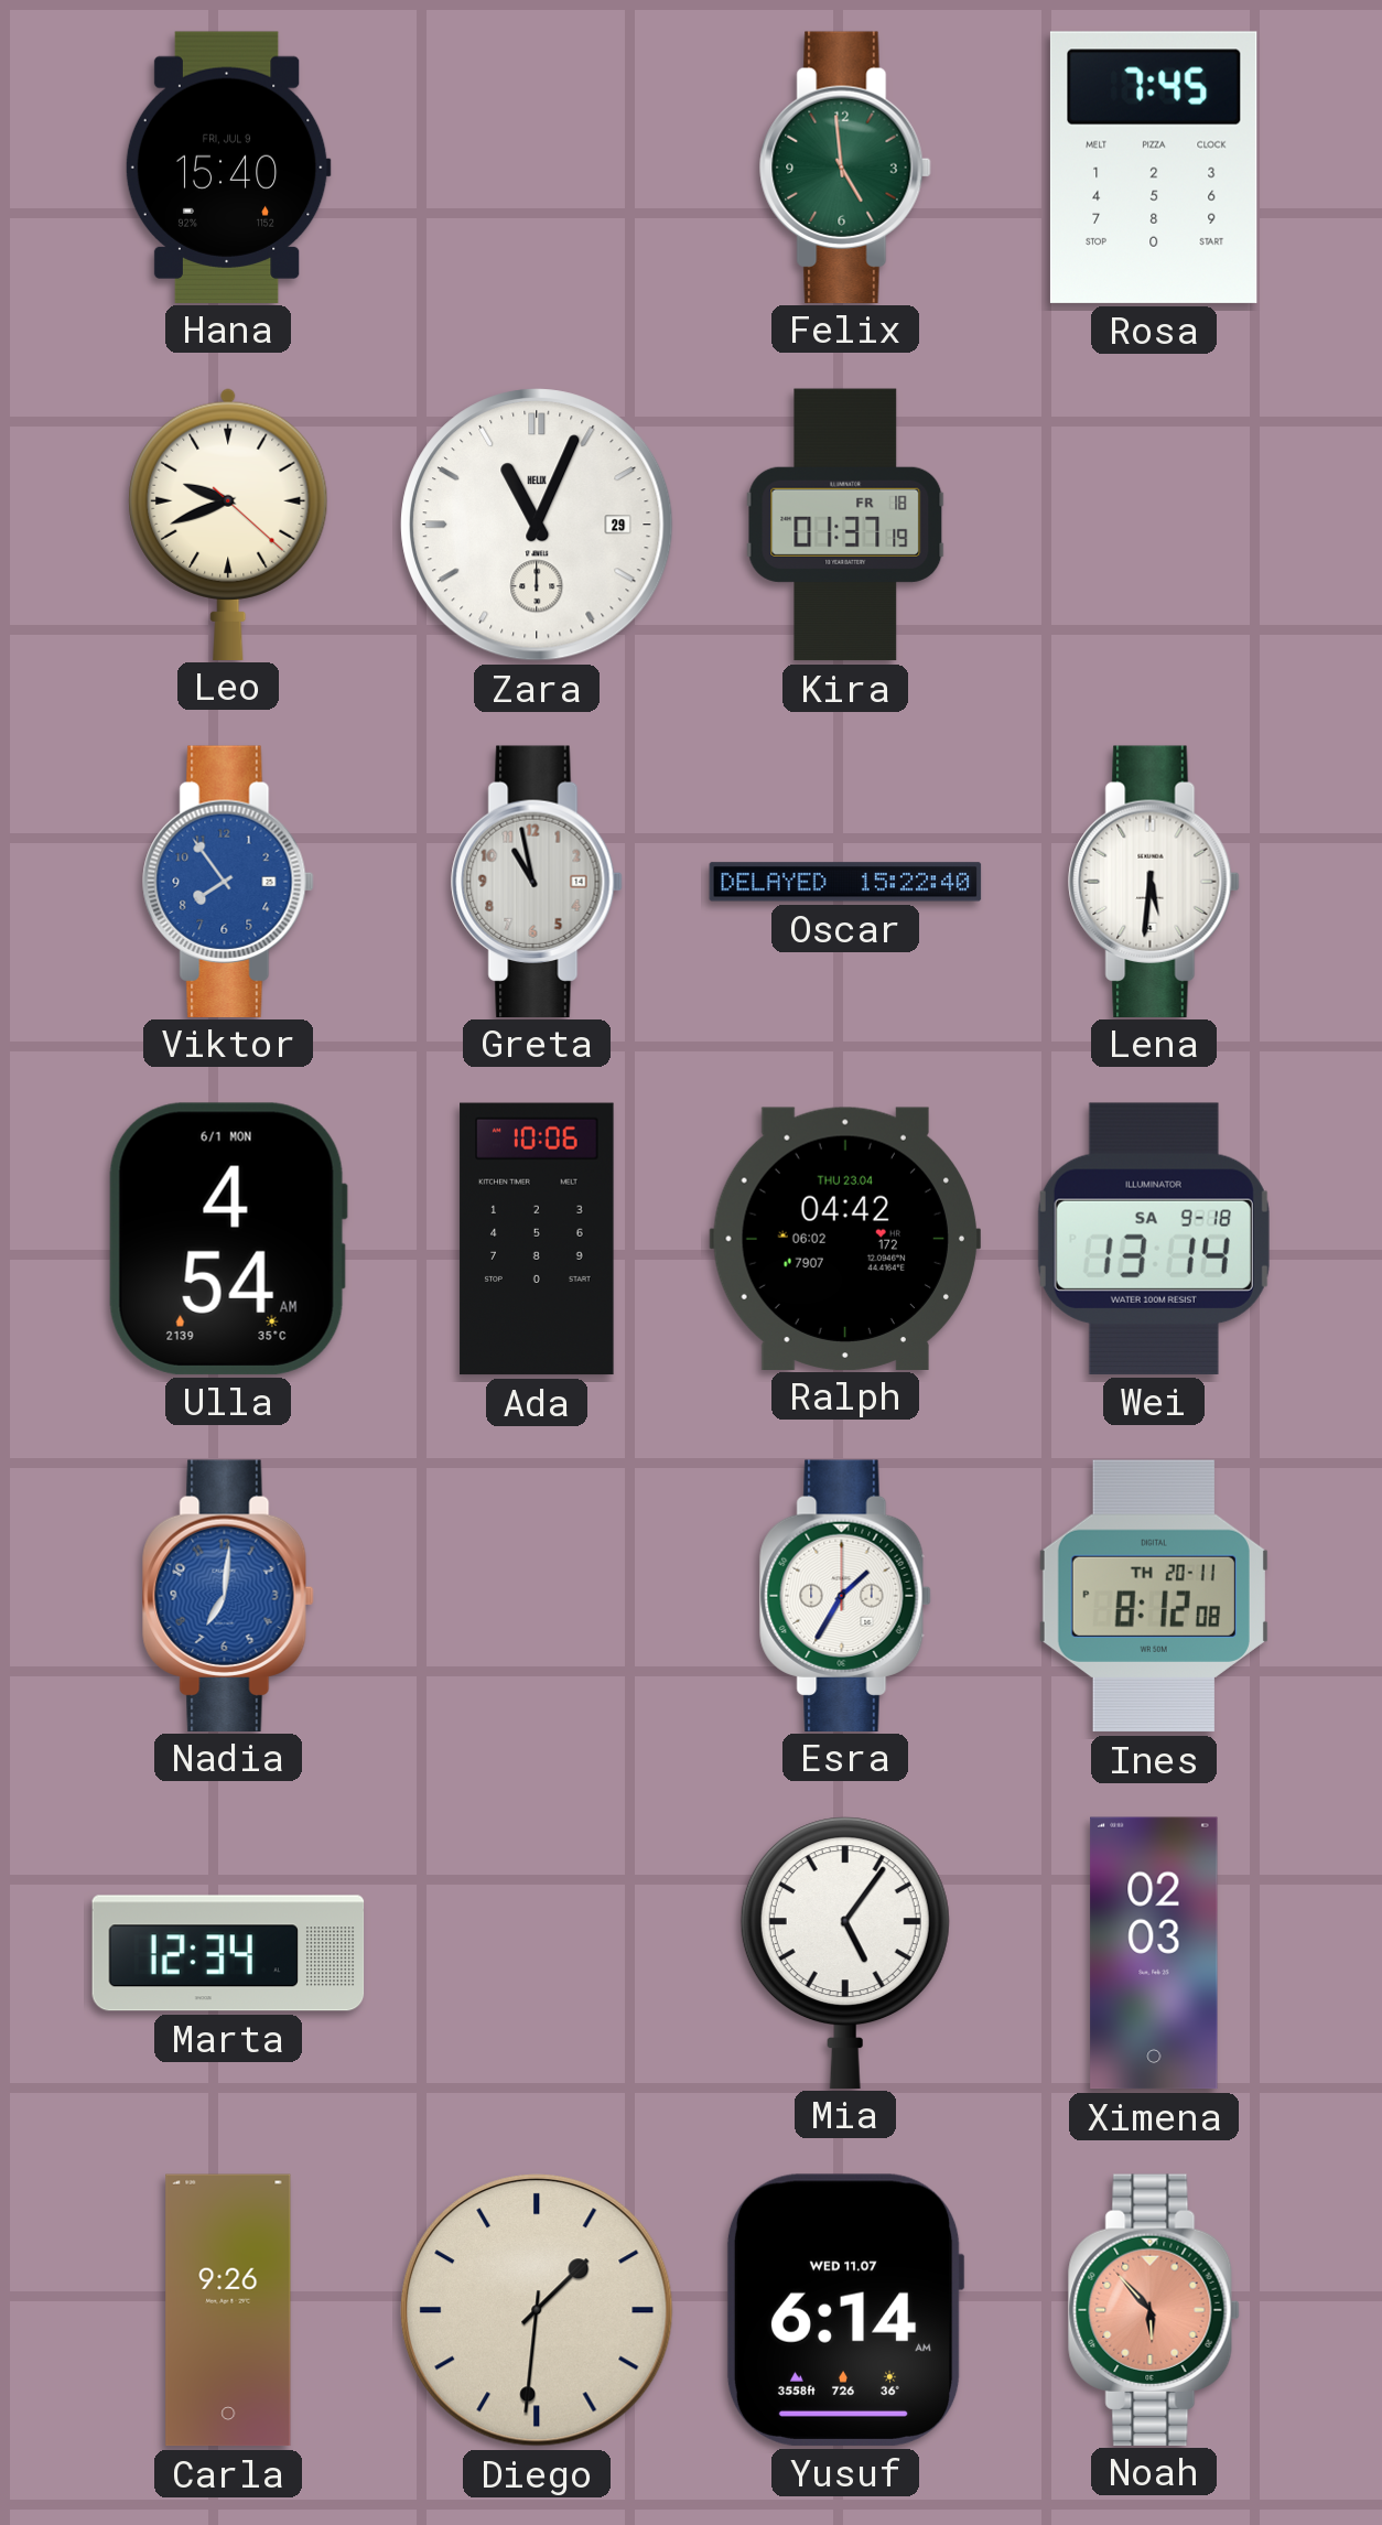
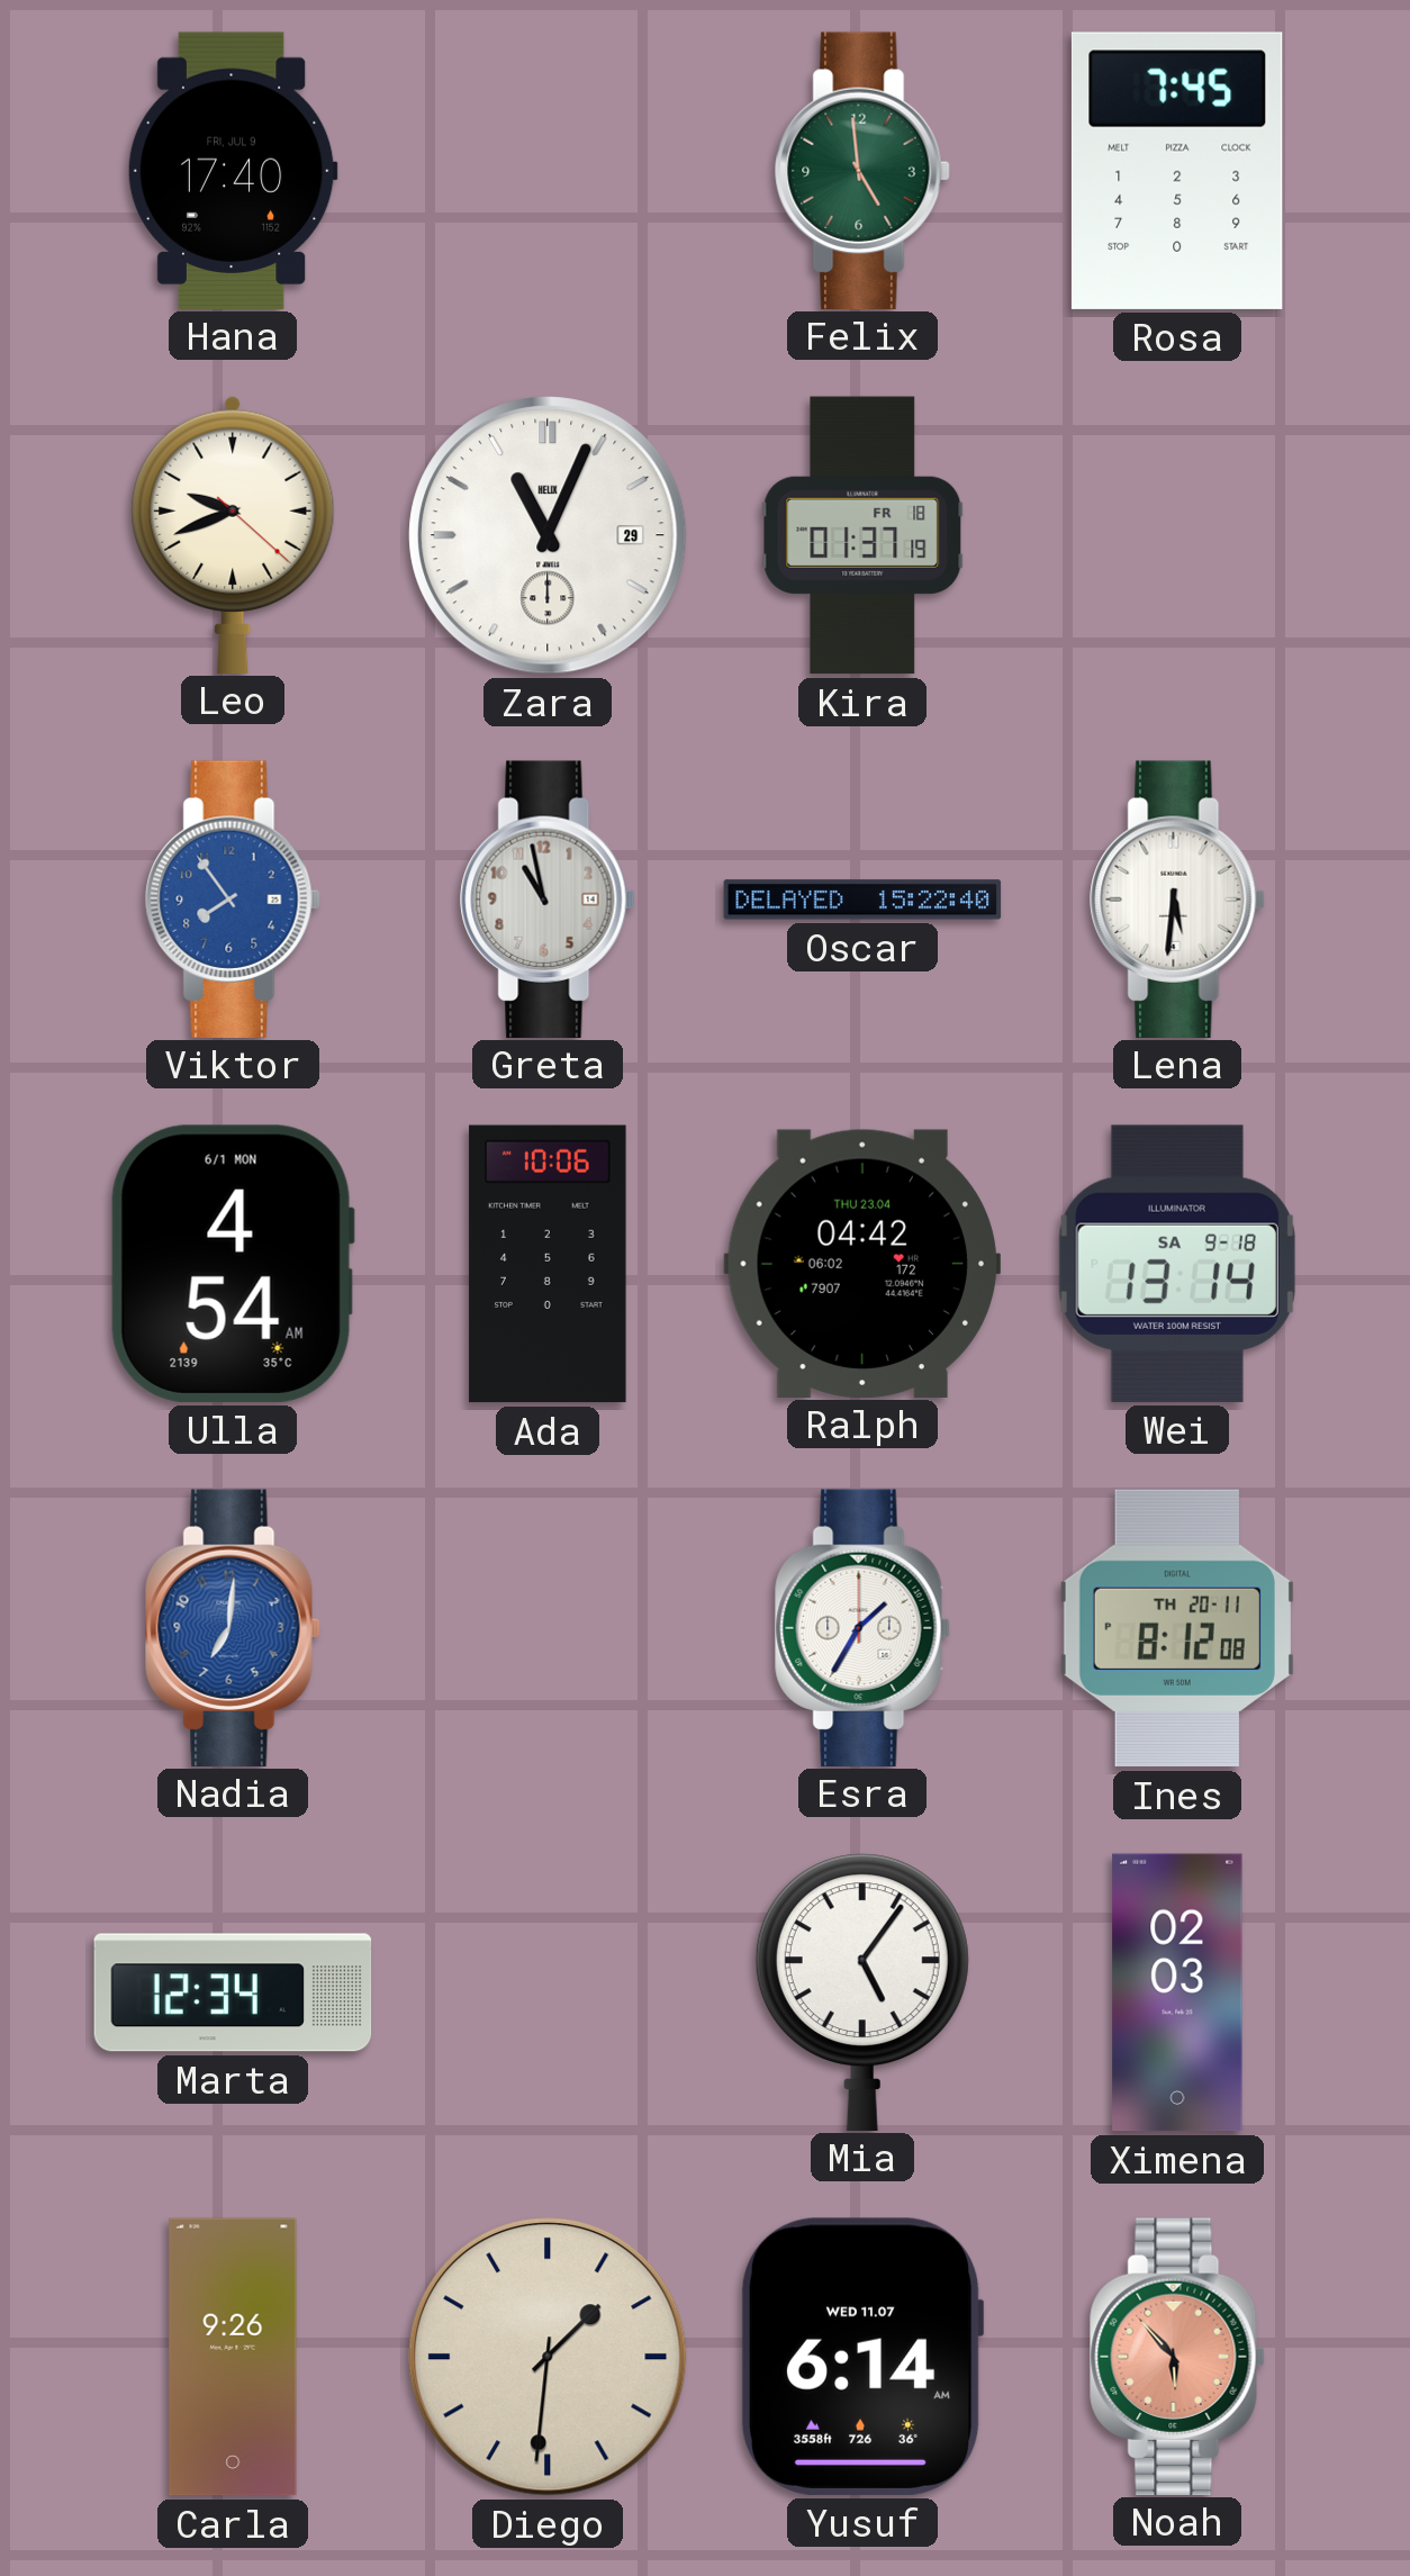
Hana: 15:40 -> 17:40 (233, 170)
